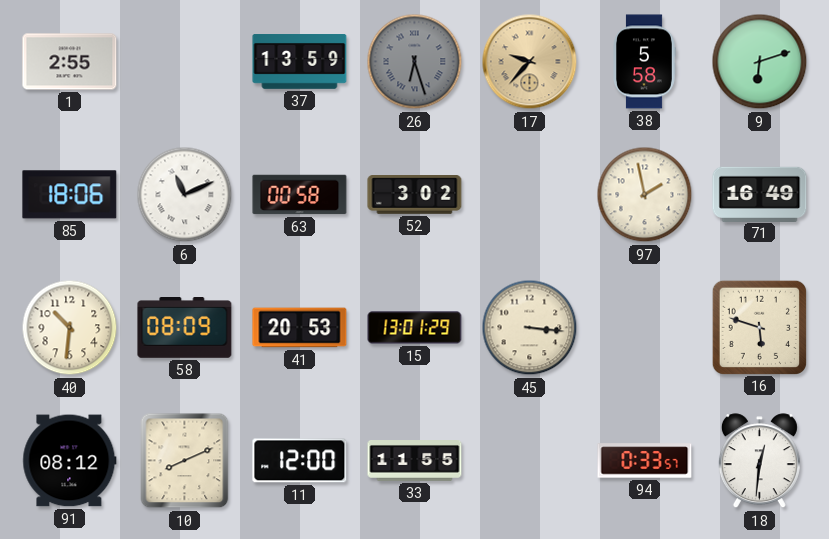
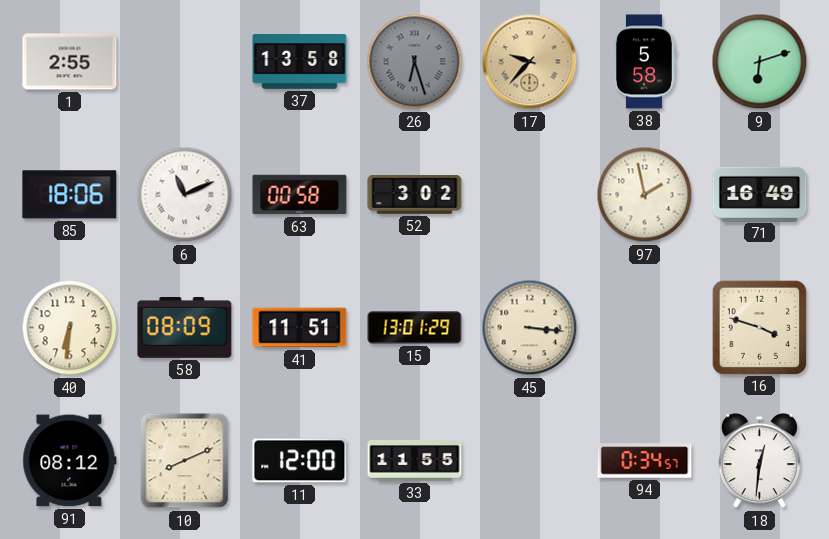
37: 13:59 -> 13:58 (300, 62)
40: 10:31 -> 6:31 (70, 328)
41: 20:53 -> 11:51 (300, 328)
16: 5:48 -> 3:48 (759, 327)
94: 0:33 -> 0:34 (645, 461)
